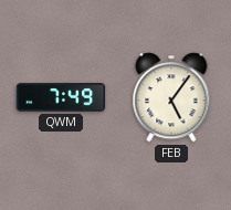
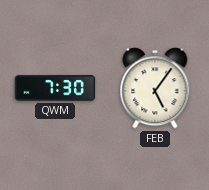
QWM: 7:49 -> 7:30 (55, 88)
